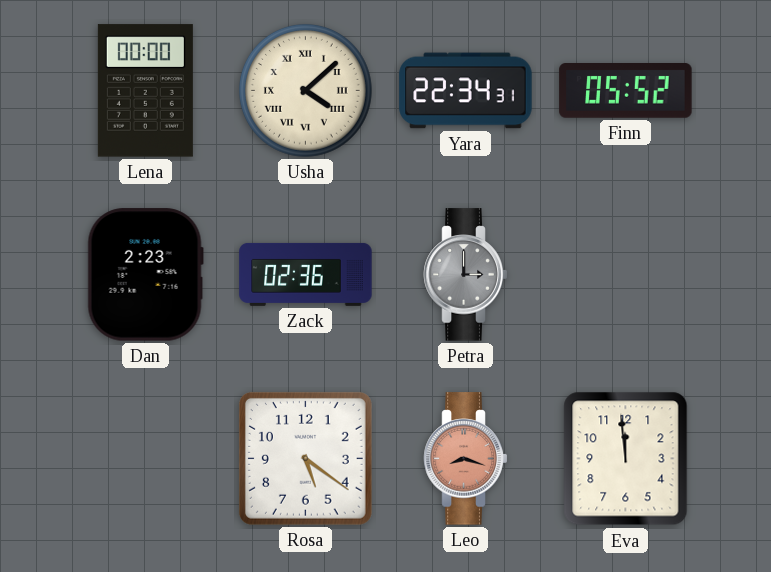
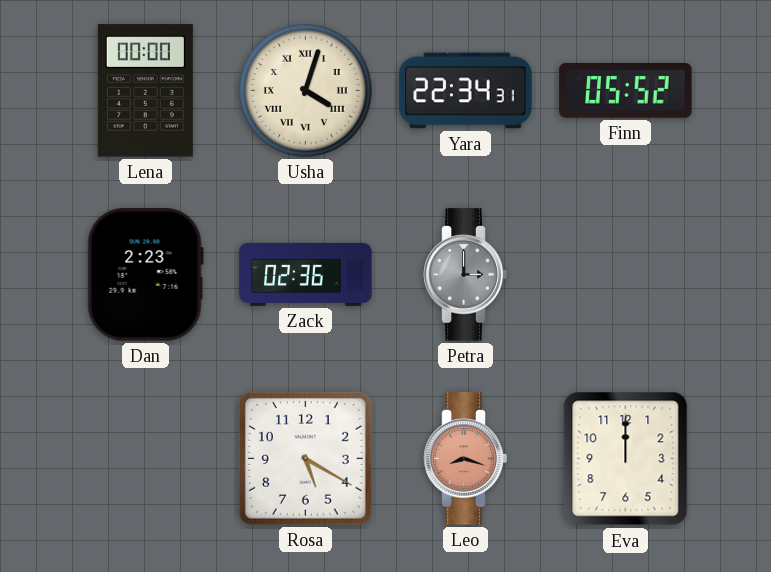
Usha: 4:08 -> 4:03 (305, 90)
Rosa: 5:21 -> 5:20 (305, 458)
Eva: 11:59 -> 12:00 (626, 459)
